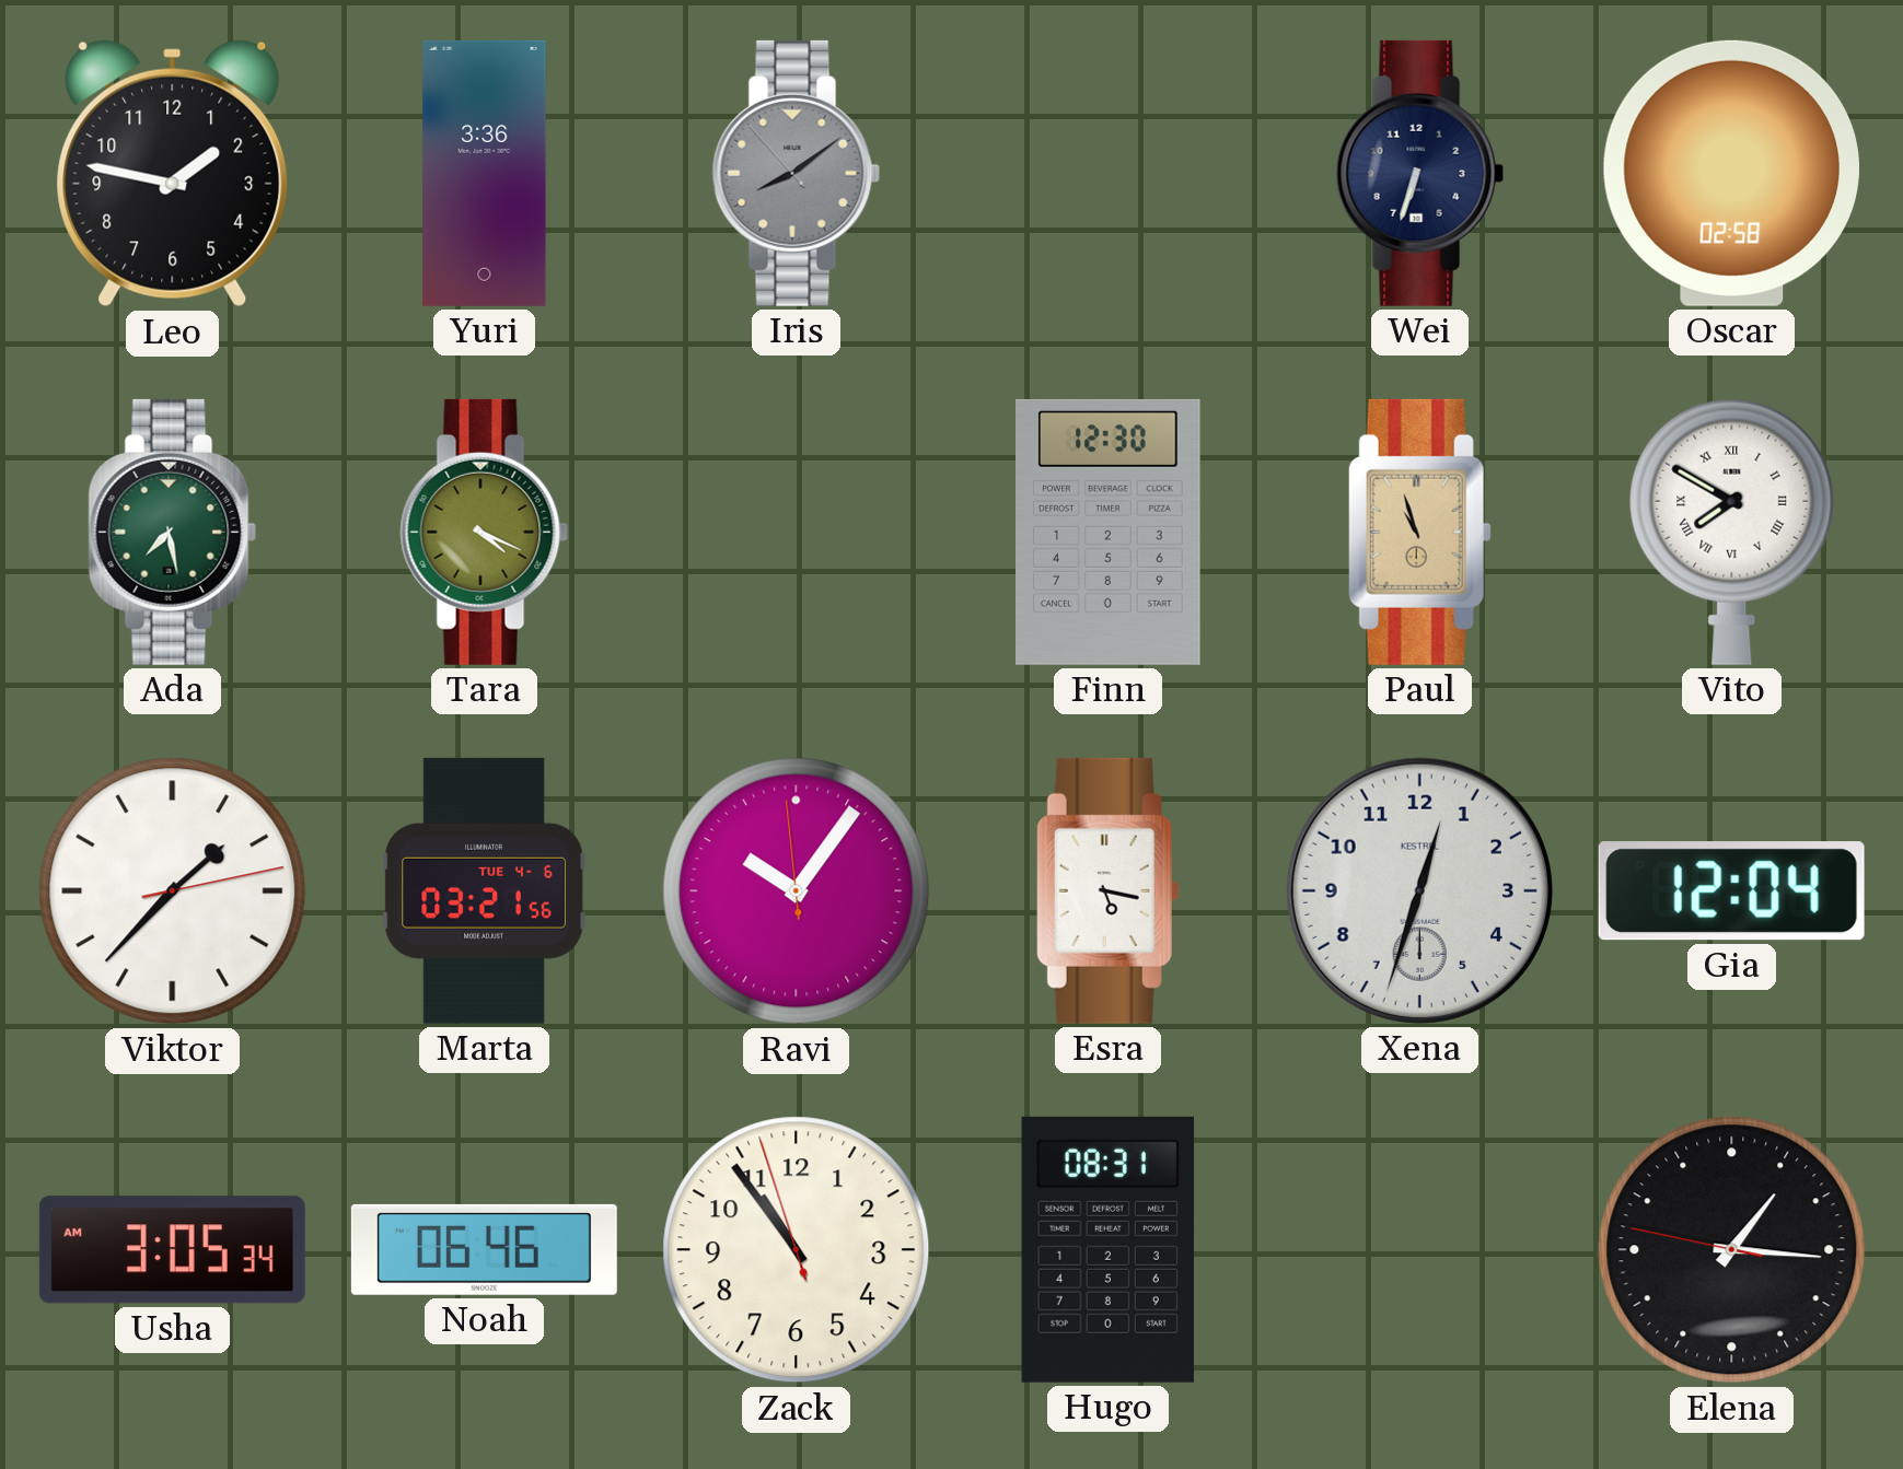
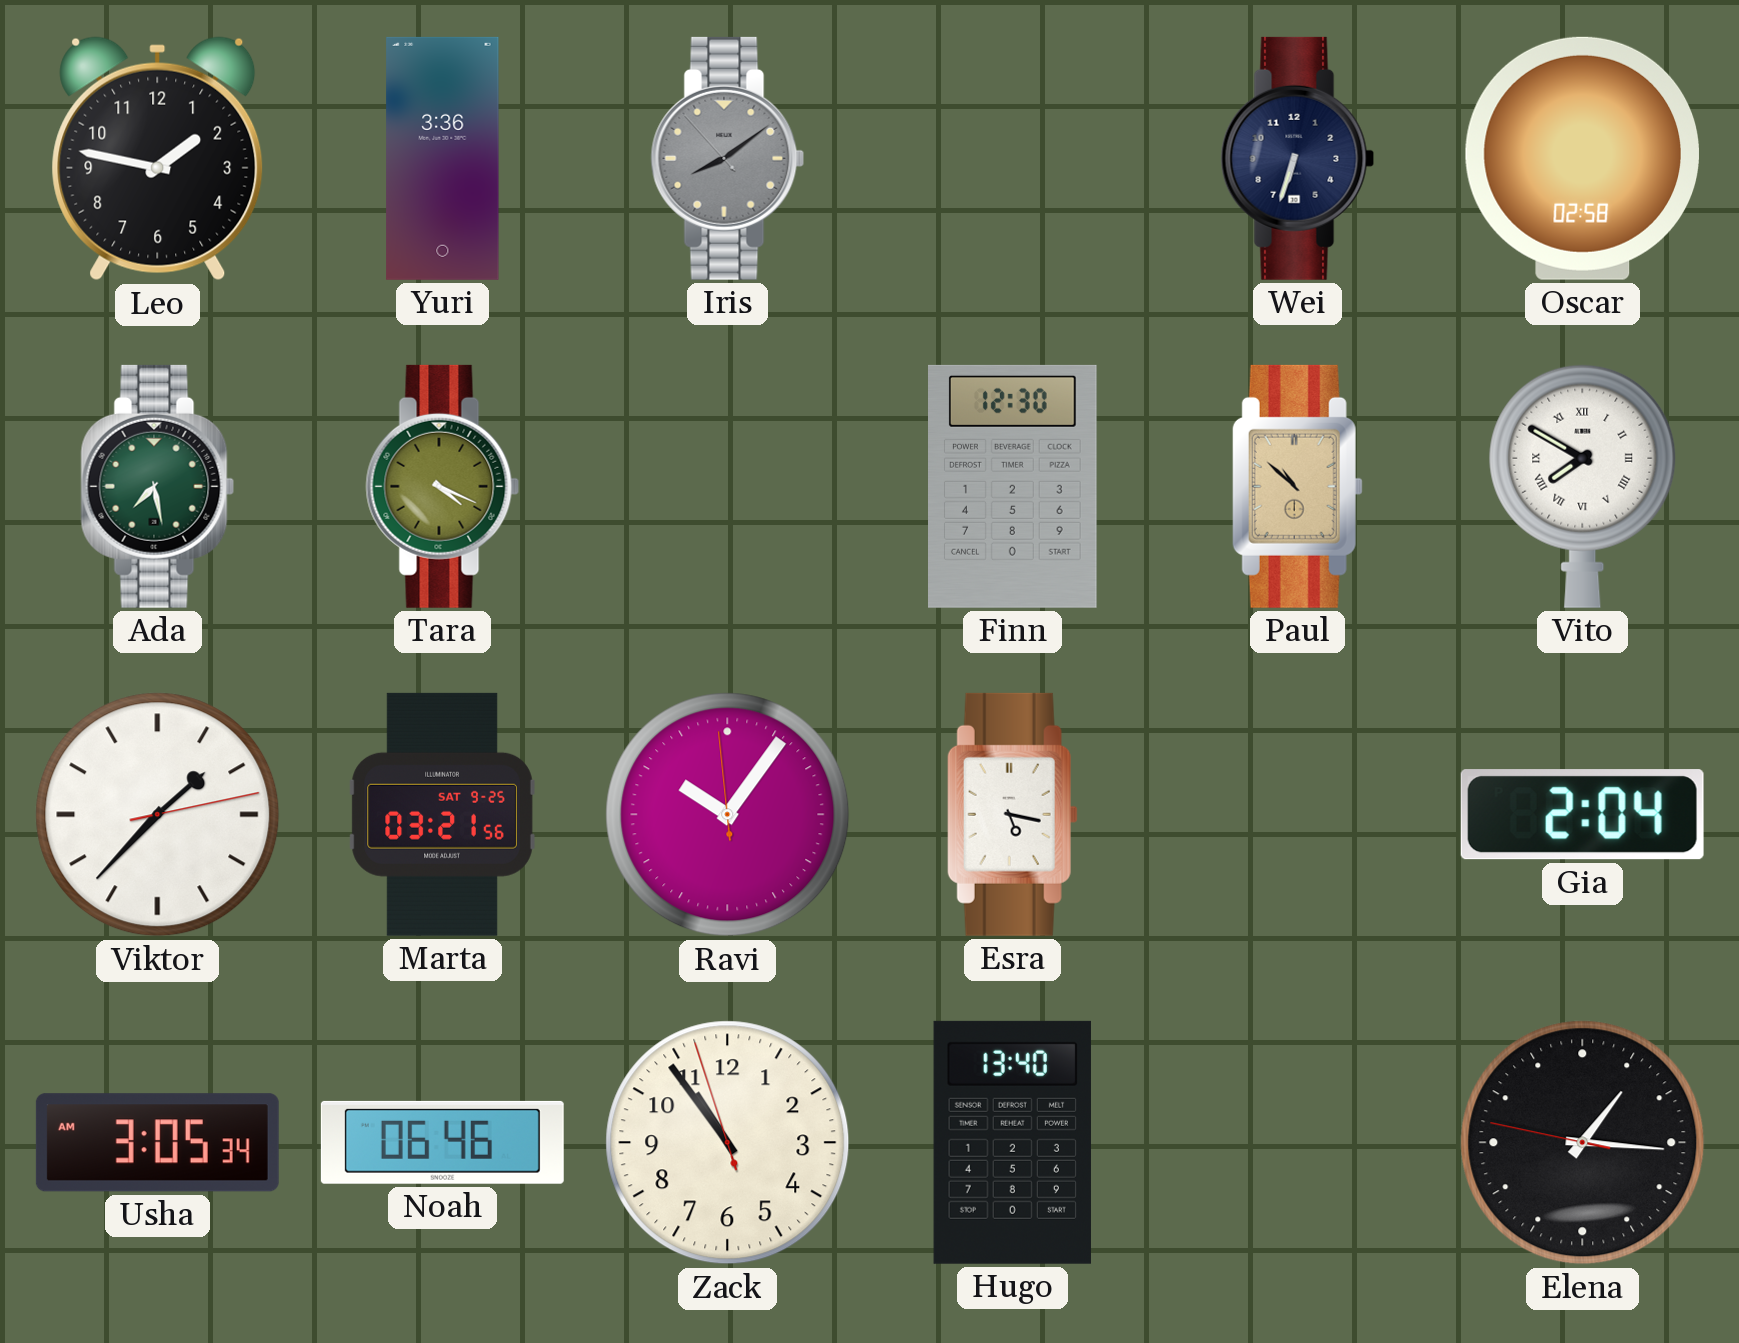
Paul: 10:57 -> 10:52 (1297, 486)
Marta date: TUE 4-6 -> SAT 9-25 (442, 814)
Xena: 12:33 -> none (1419, 890)
Gia: 12:04 -> 2:04 (1582, 815)
Hugo: 08:31 -> 13:40 (1012, 1142)
